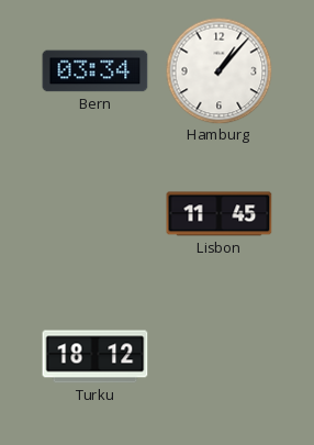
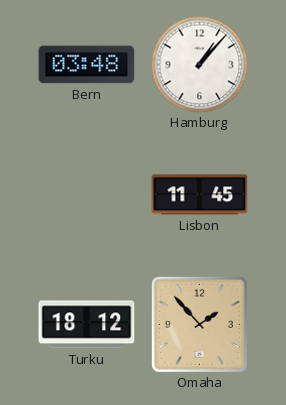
Bern: 03:34 -> 03:48 (87, 65)
Omaha: none -> 1:53 (199, 324)
